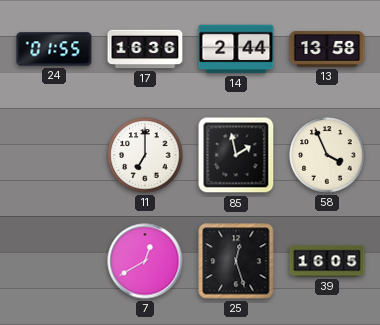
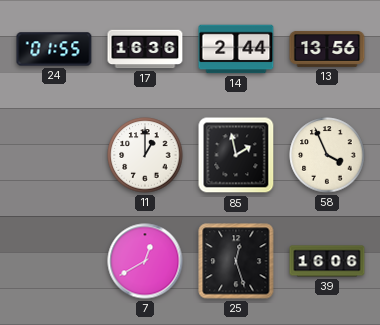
13: 13:58 -> 13:56 (327, 49)
11: 7:00 -> 1:00 (145, 155)
39: 16:05 -> 16:06 (327, 261)
